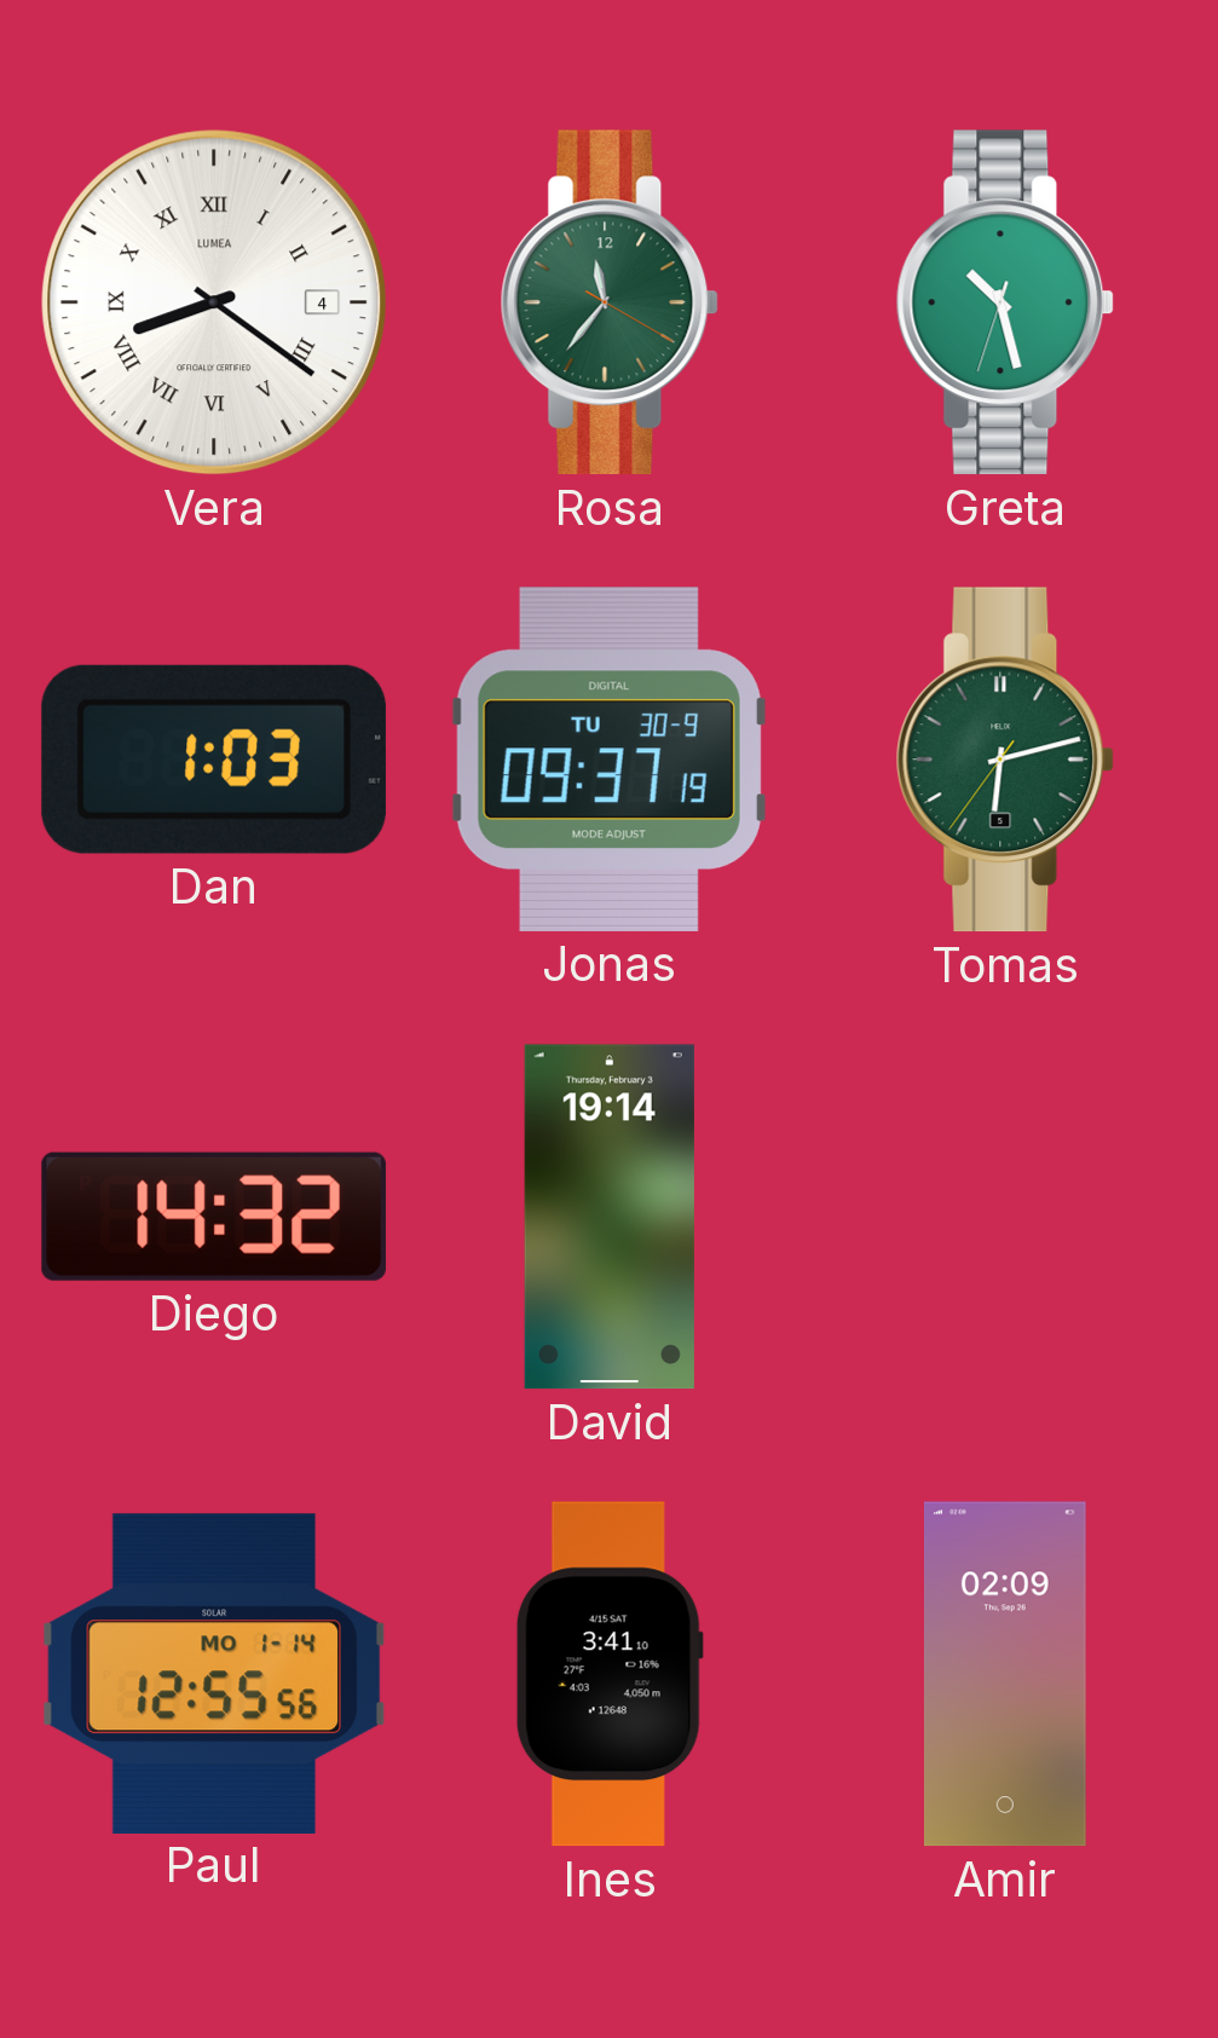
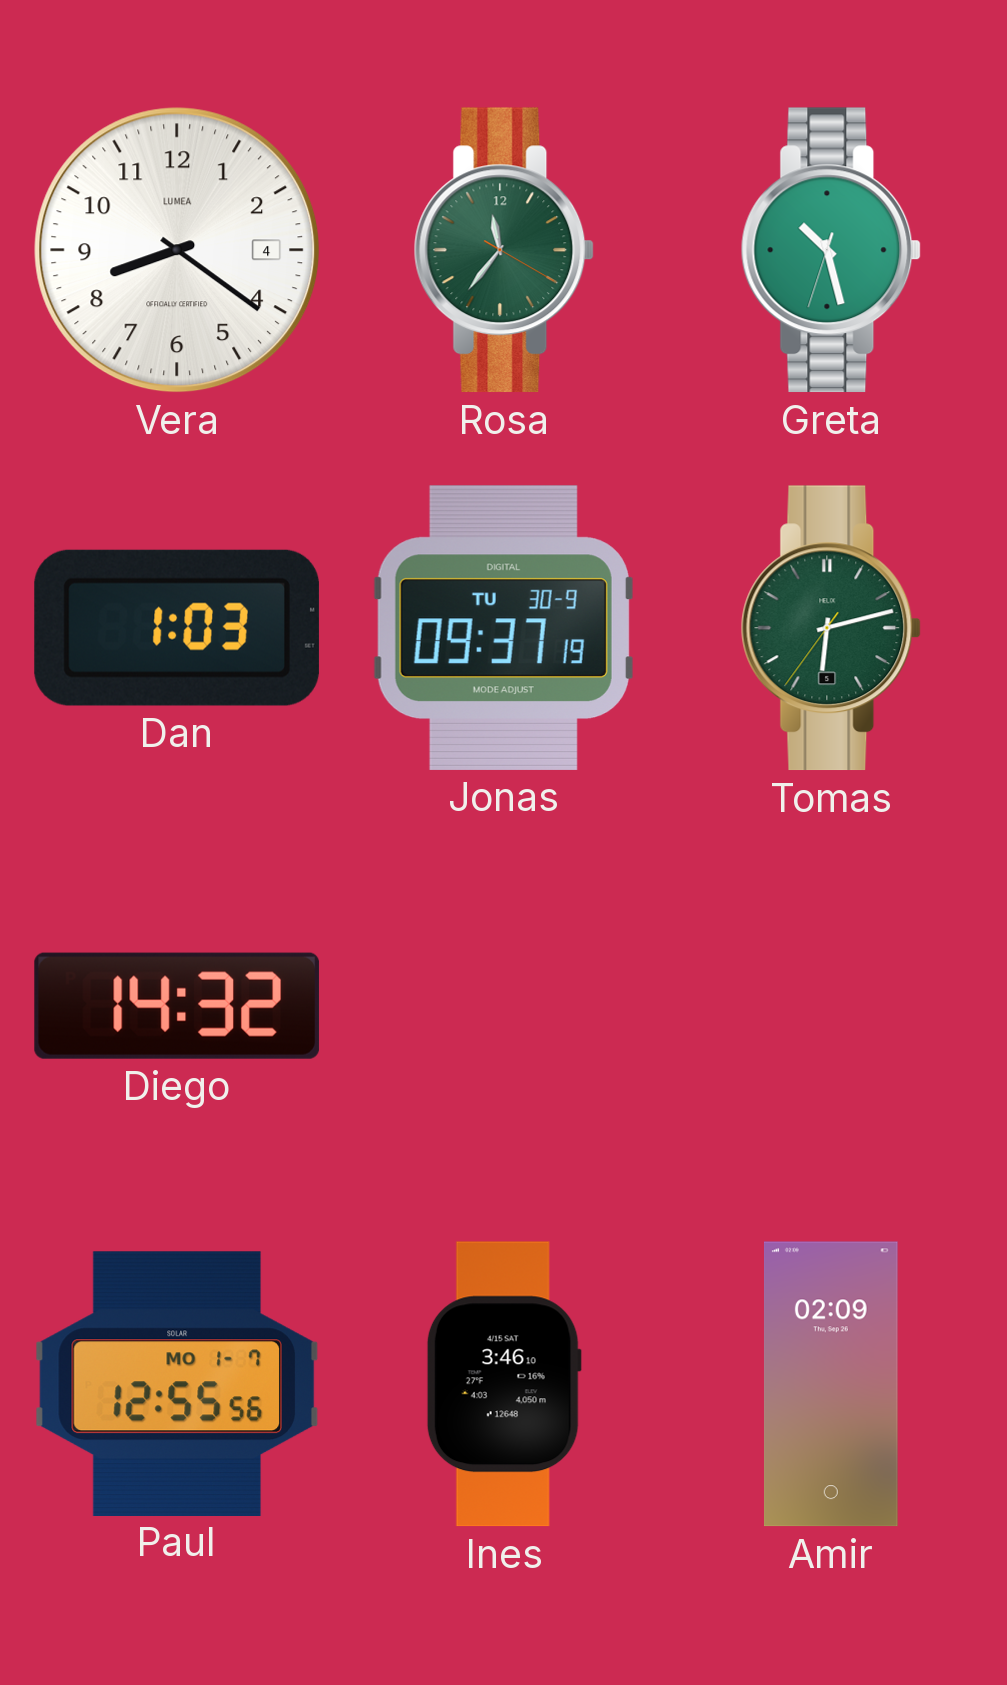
Vera numerals: Roman -> Arabic (177, 250)
David: 19:14 -> none (610, 1217)
Paul date: MO 1-14 -> MO 1-7 (177, 1383)
Ines: 3:41 -> 3:46 (504, 1384)
